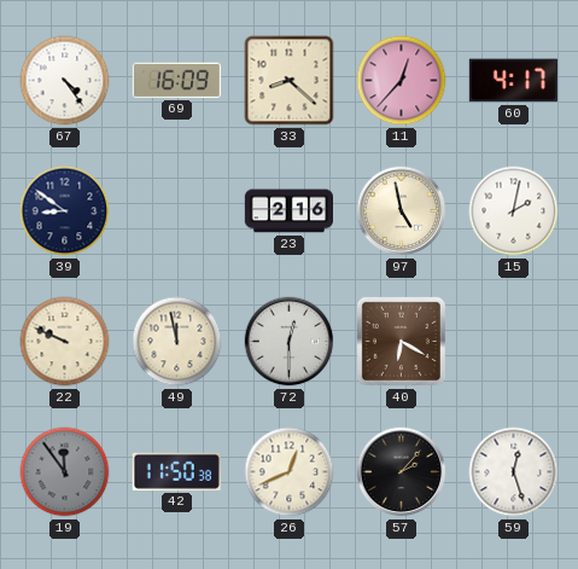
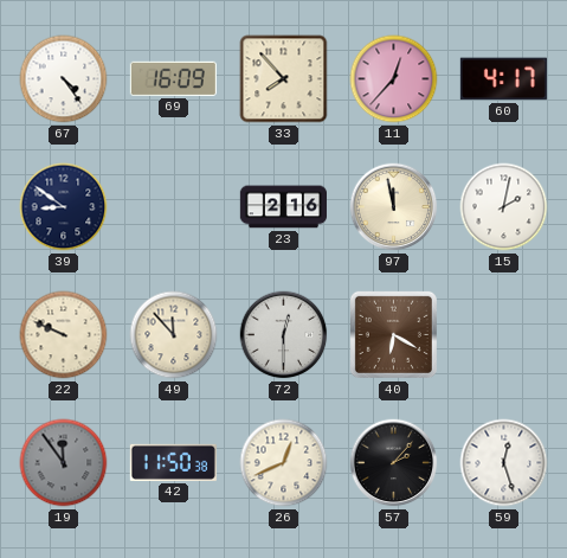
33: 8:22 -> 7:53 (284, 79)
97: 4:58 -> 11:58 (394, 207)
49: 11:58 -> 11:53 (174, 335)
